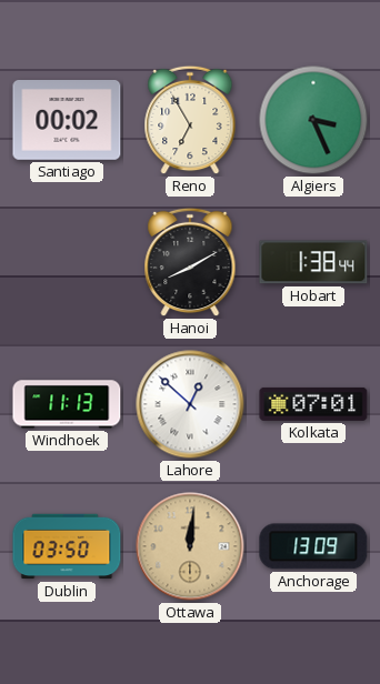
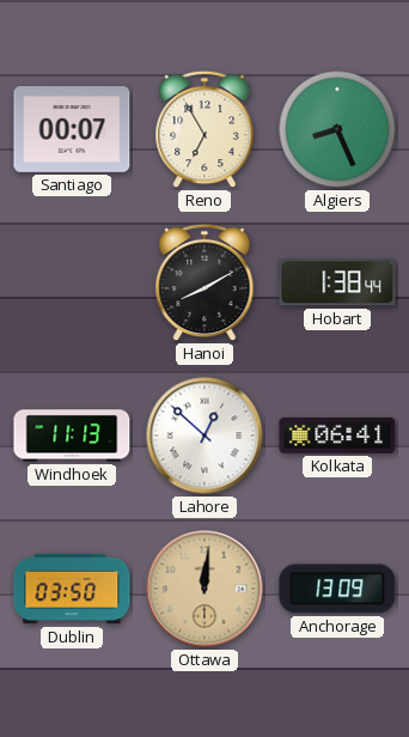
Santiago: 00:02 -> 00:07 (72, 130)
Algiers: 3:26 -> 8:26 (337, 129)
Kolkata: 07:01 -> 06:41 (337, 435)
